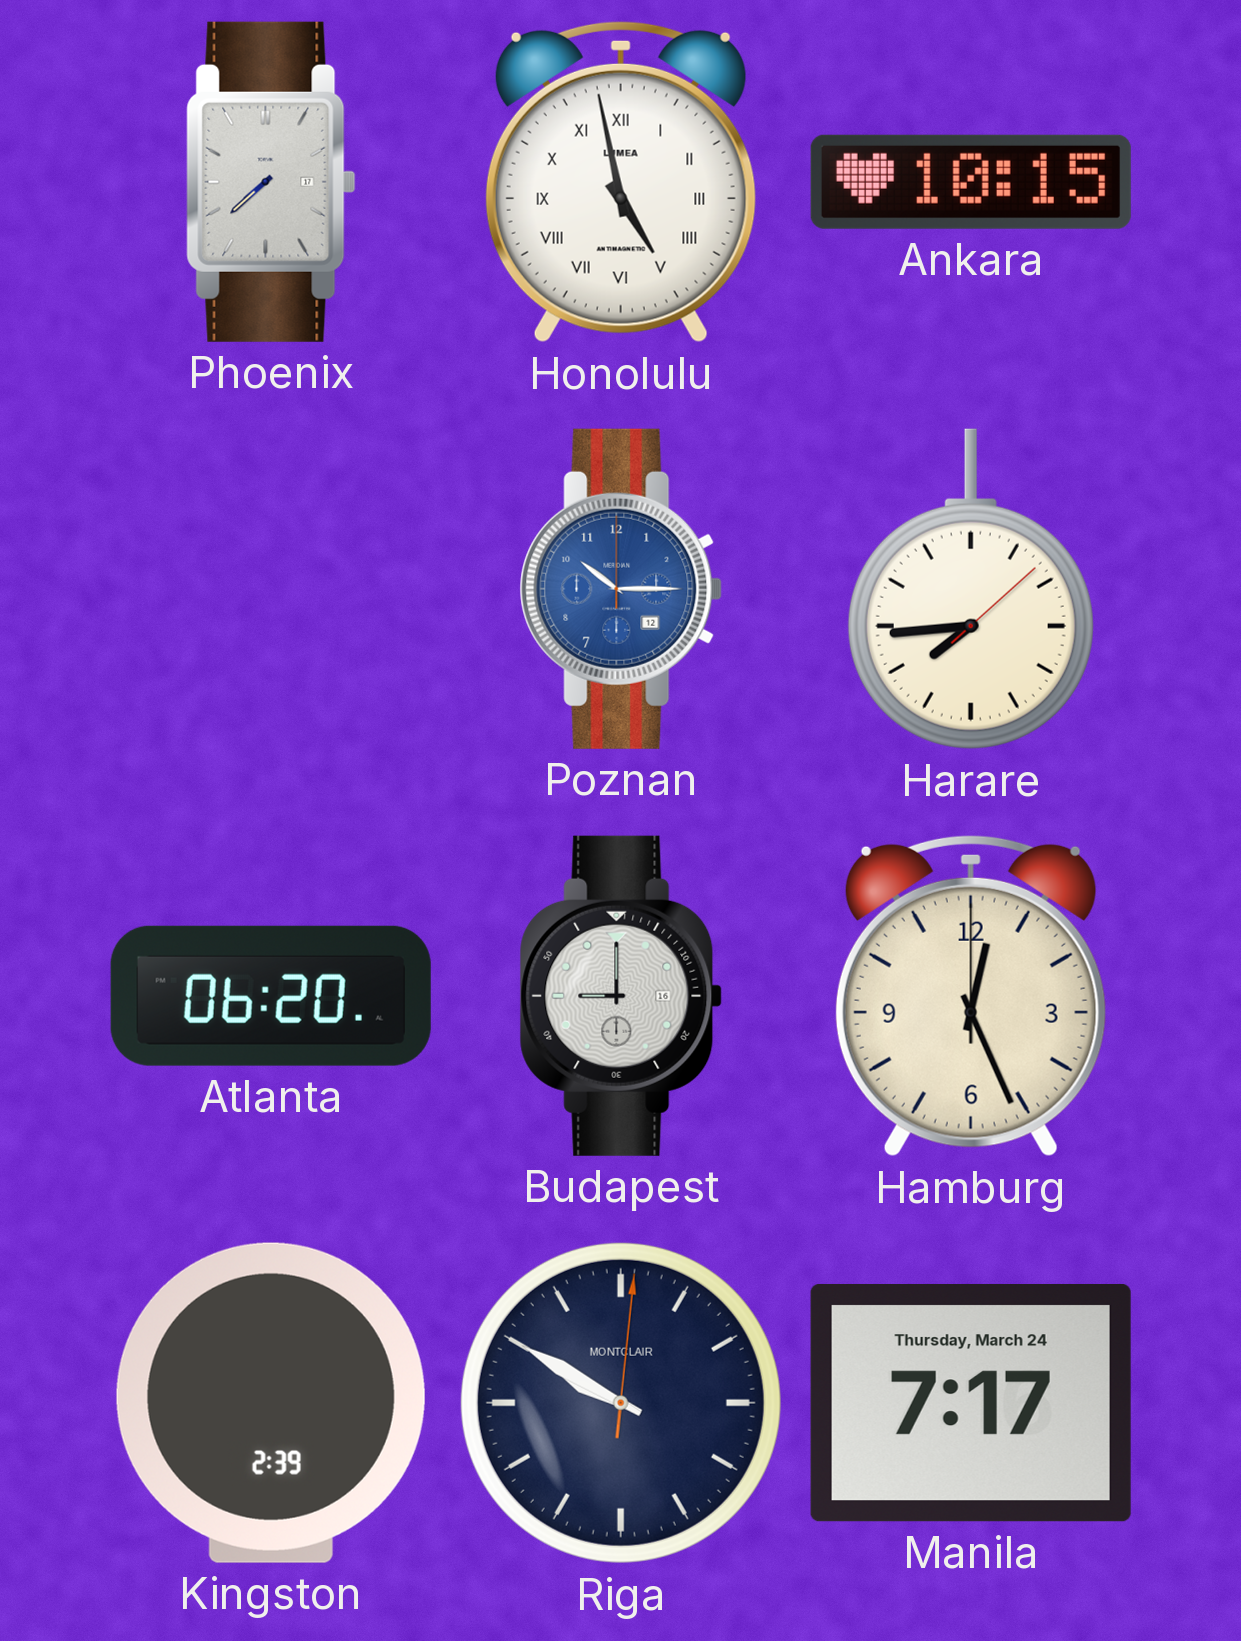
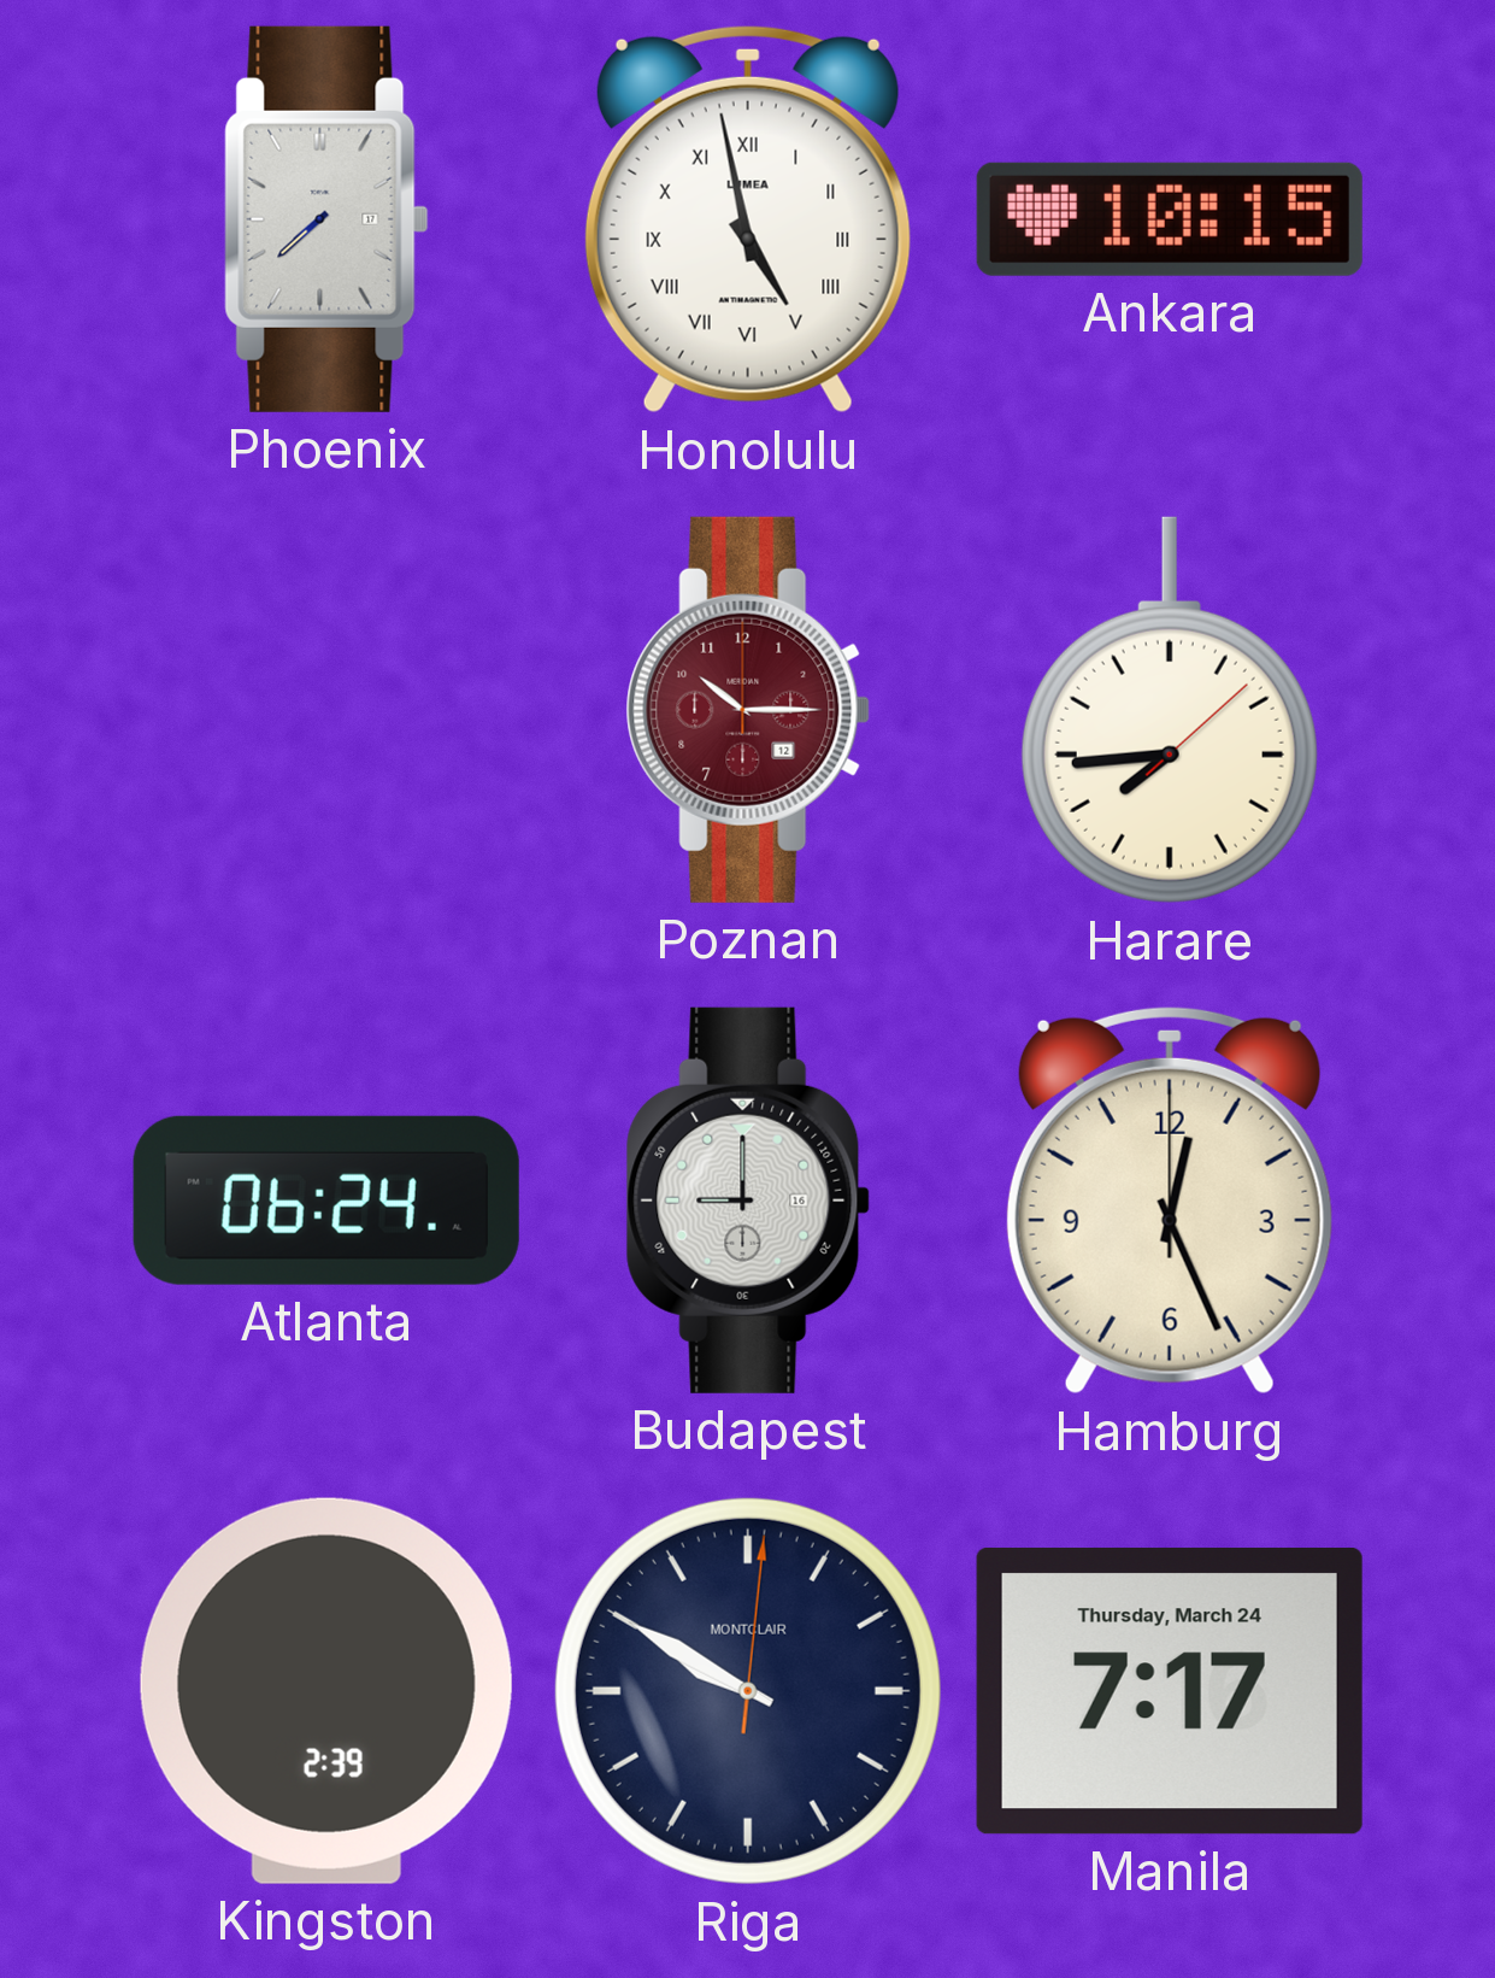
Poznan dial: blue -> burgundy (748, 710)
Atlanta: 06:20 -> 06:24 (326, 1201)
